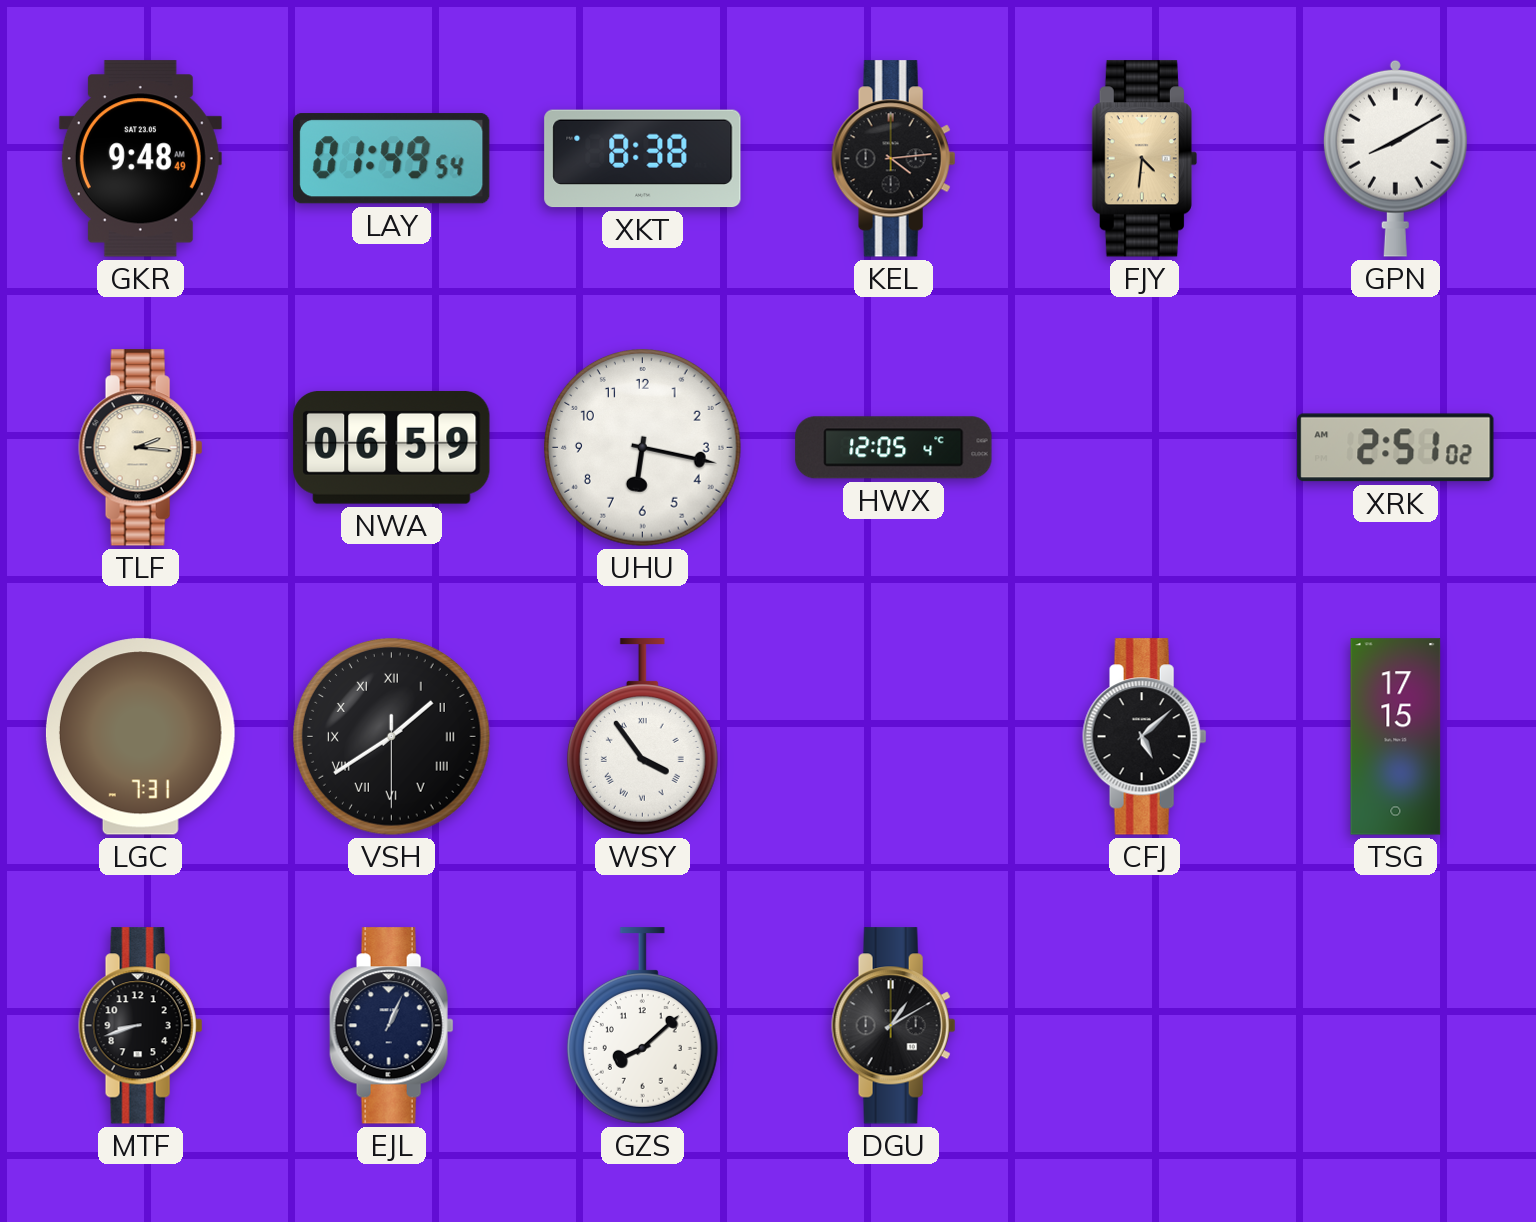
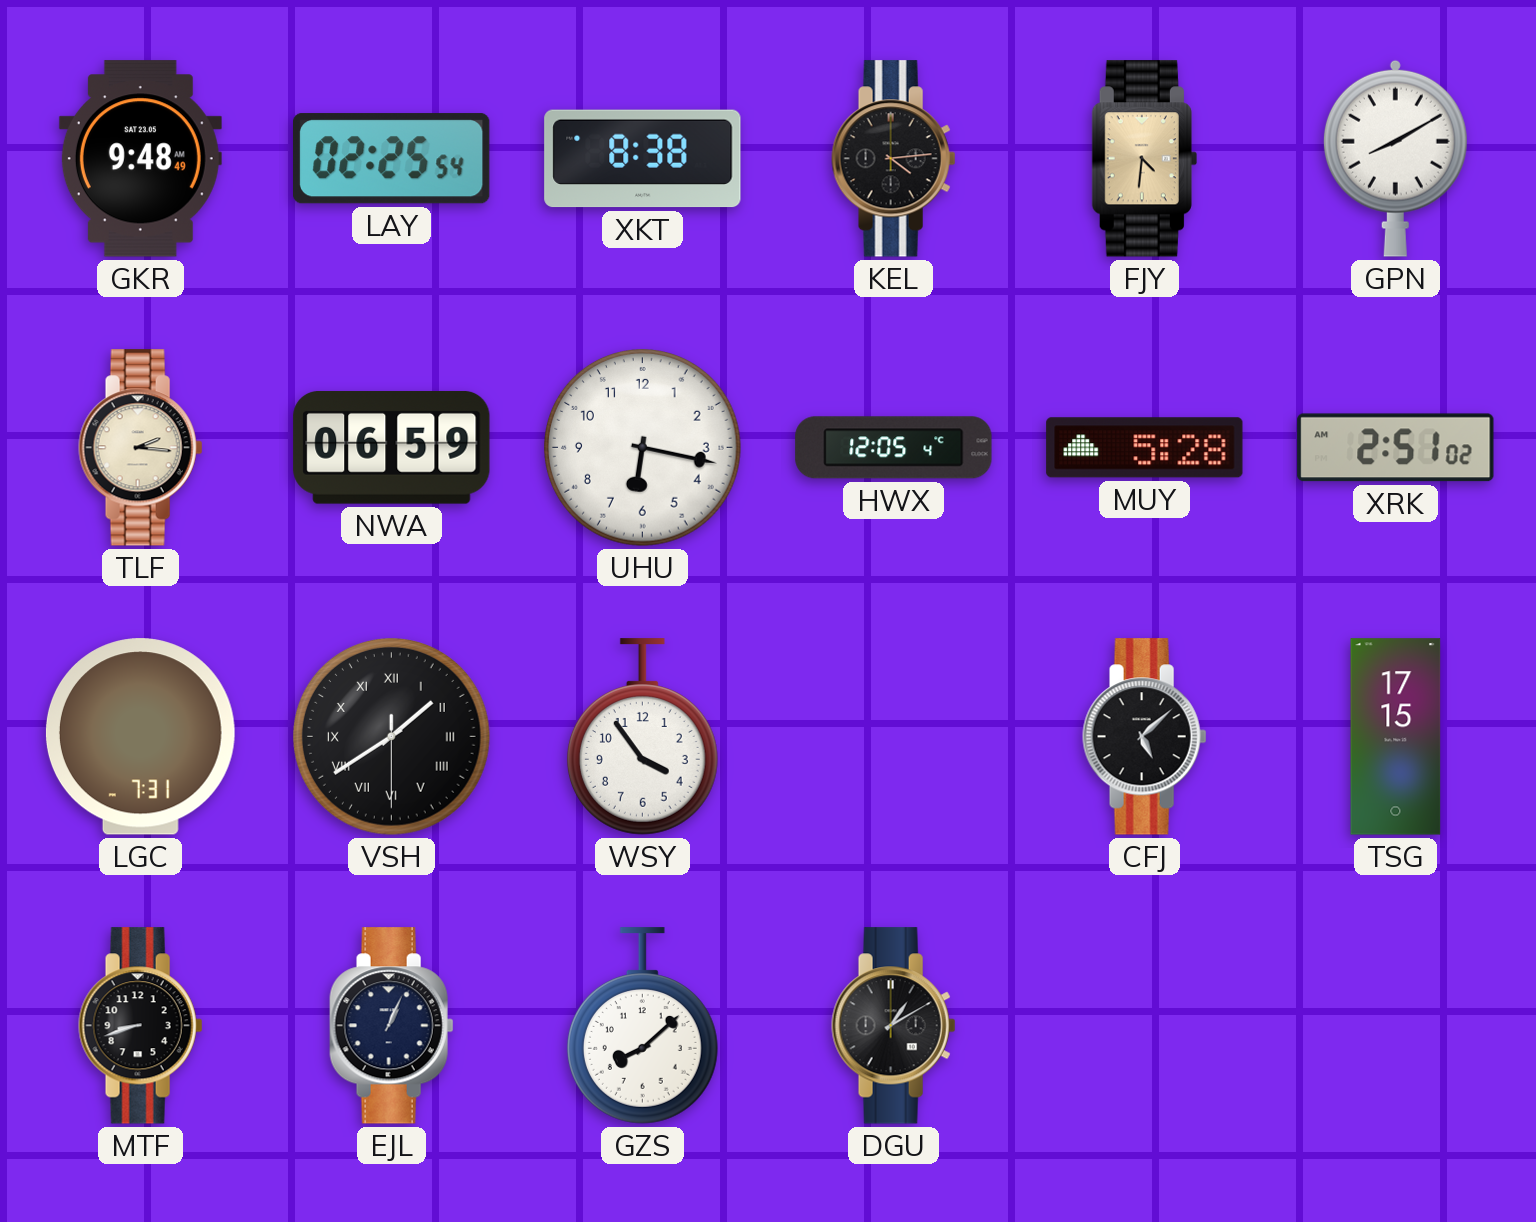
LAY: 01:49 -> 02:25 (392, 159)
MUY: none -> 5:28 (1145, 448)
WSY numerals: Roman -> Arabic (642, 737)
